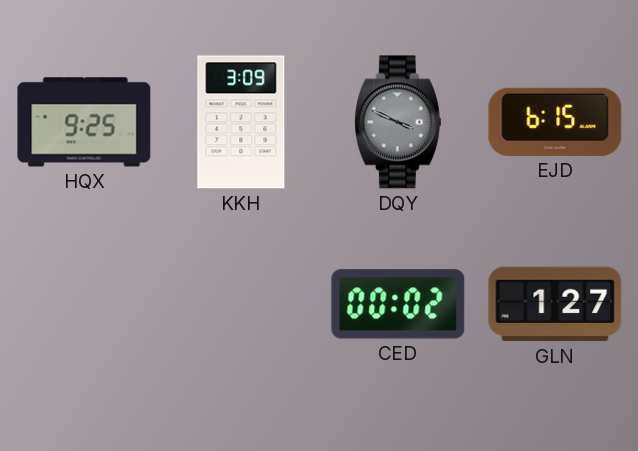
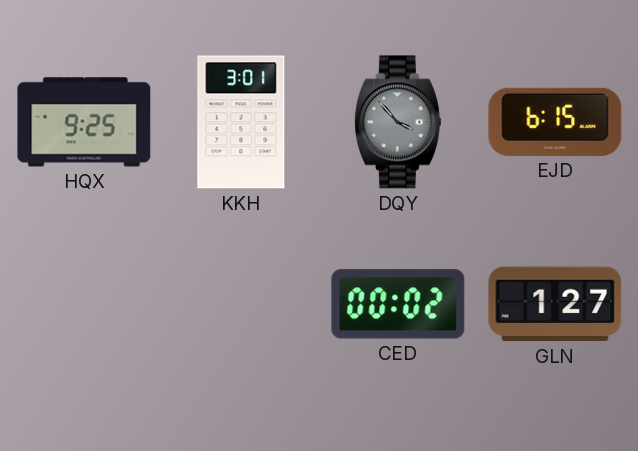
KKH: 3:09 -> 3:01 (241, 122)
DQY: 3:49 -> 3:53 (398, 122)
